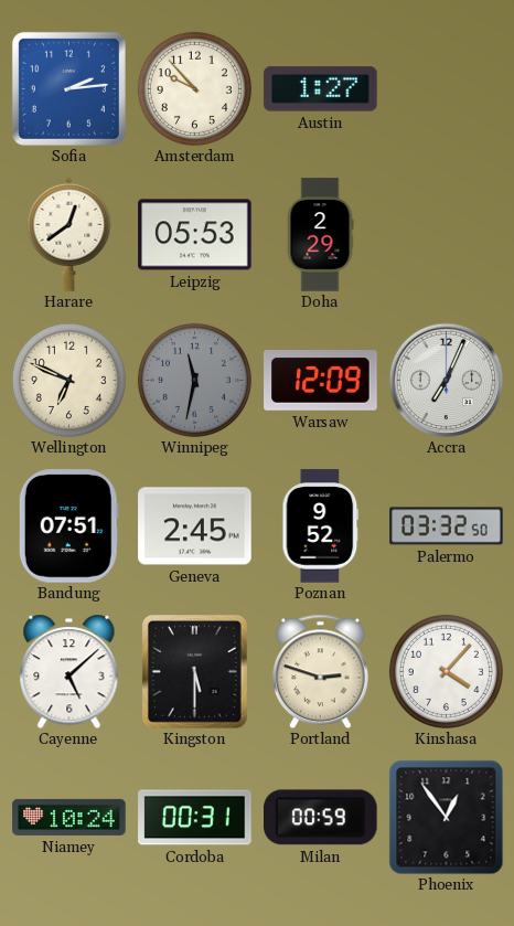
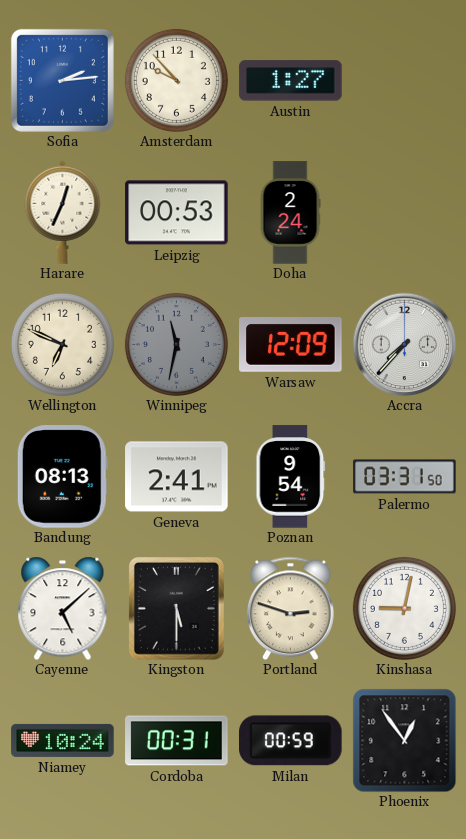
Harare: 12:39 -> 12:34 (63, 212)
Leipzig: 05:53 -> 00:53 (177, 213)
Doha: 2:29 -> 2:24 (290, 213)
Accra: 7:04 -> 7:37 (404, 344)
Bandung: 07:51 -> 08:13 (62, 477)
Geneva: 2:45 -> 2:41 (177, 477)
Poznan: 9:52 -> 9:54 (291, 477)
Palermo: 03:32 -> 03:31 (405, 477)
Kinshasa: 4:07 -> 9:02 (404, 608)
